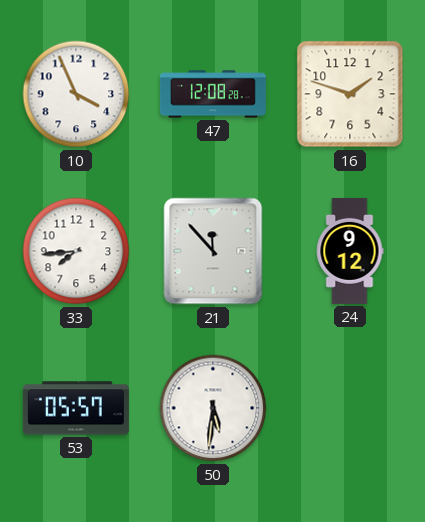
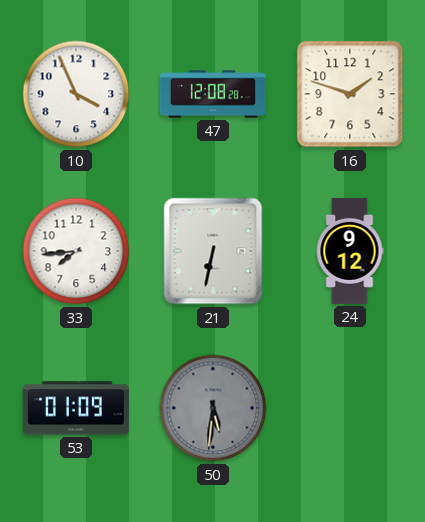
21: 11:53 -> 6:32 (213, 251)
53: 05:57 -> 01:09 (76, 408)
50 dial: white -> grey (213, 408)
